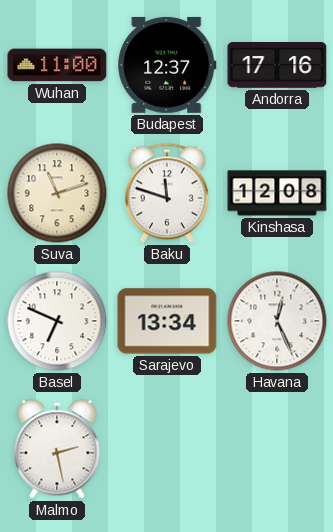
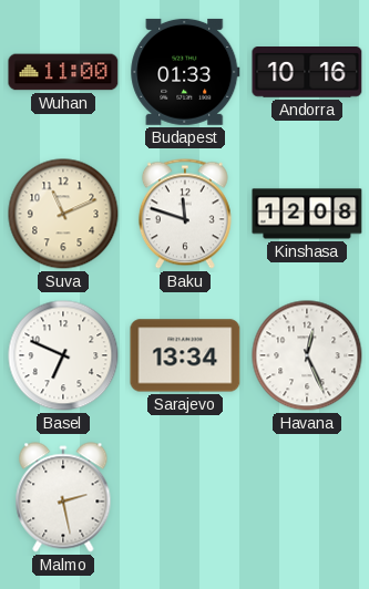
Budapest: 12:37 -> 01:33 (185, 72)
Andorra: 17:16 -> 10:16 (307, 72)
Suva: 11:12 -> 11:11 (63, 214)
